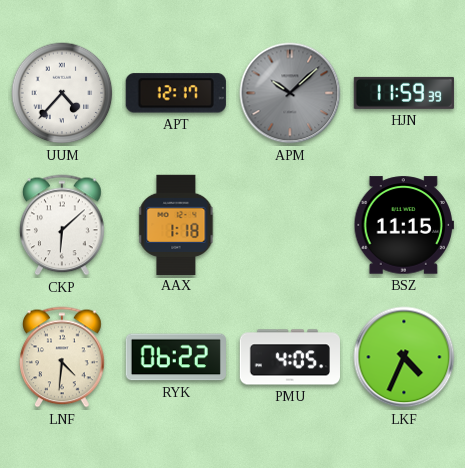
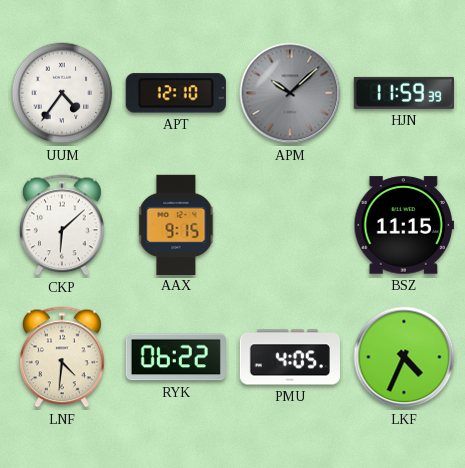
UUM: 4:37 -> 4:36 (62, 93)
APT: 12:17 -> 12:10 (176, 93)
AAX: 1:18 -> 9:15 (176, 224)
